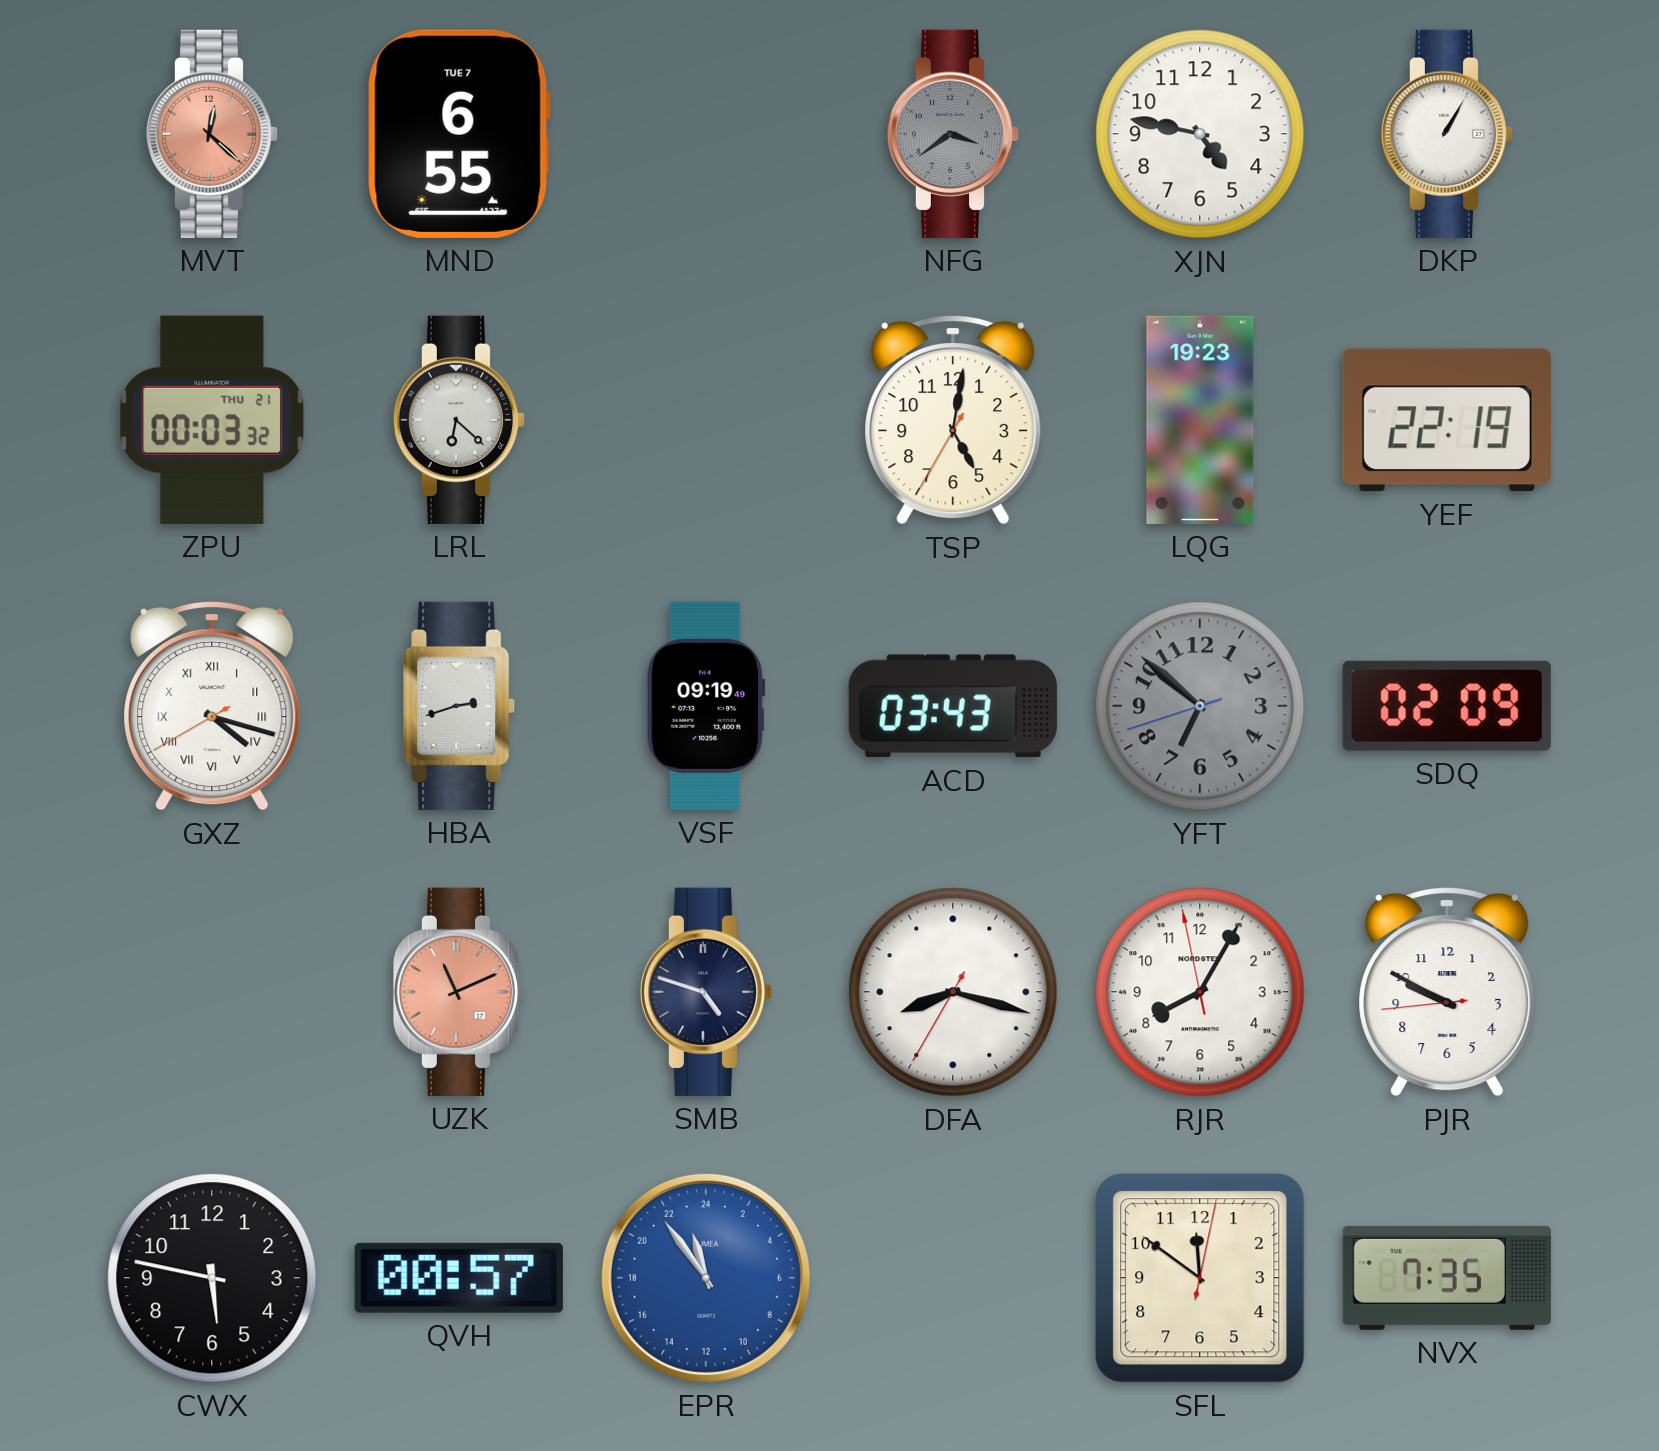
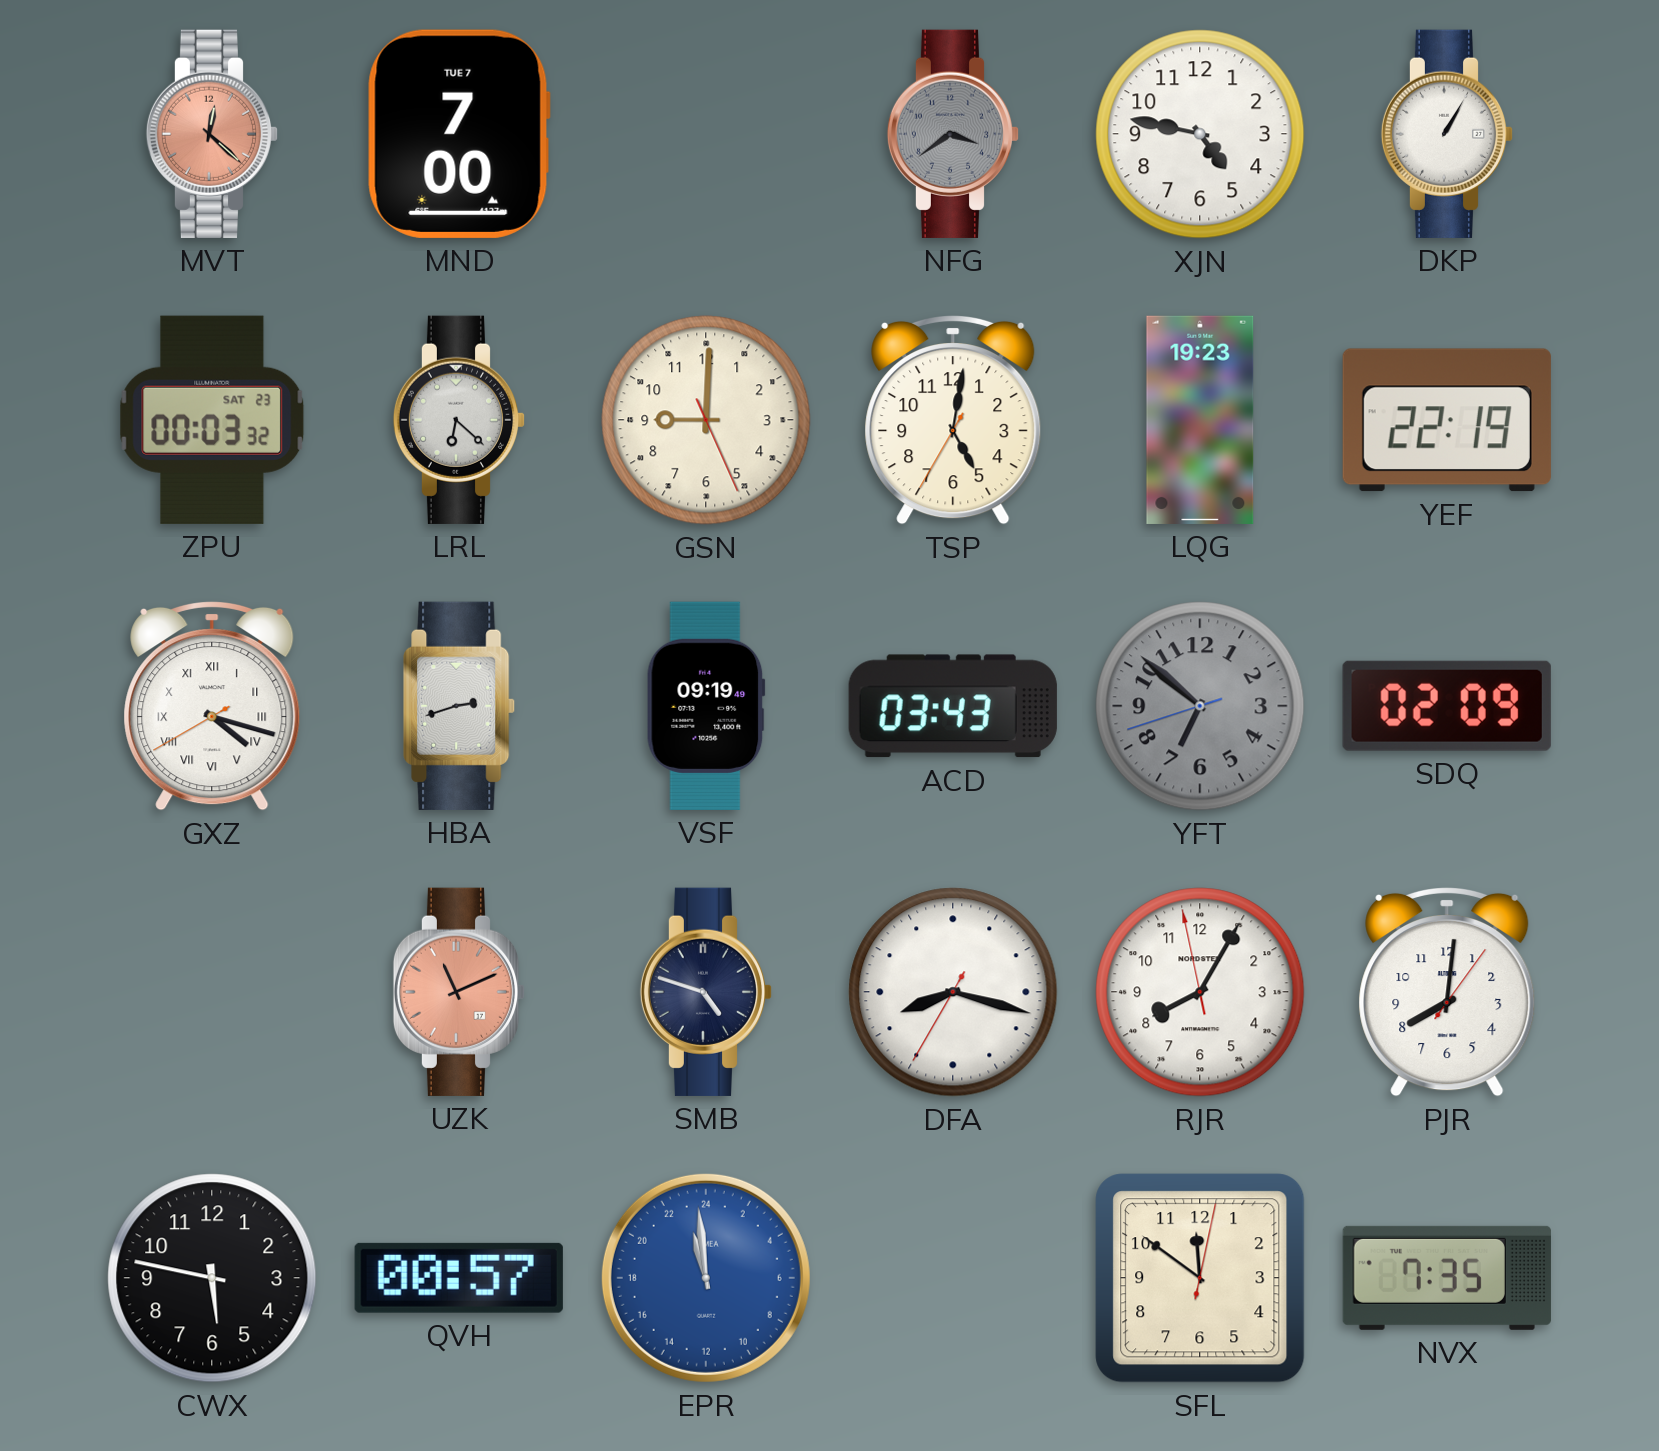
MND: 6:55 -> 7:00 (459, 134)
ZPU date: THU 21 -> SAT 23 (212, 420)
GSN: none -> 9:00 (706, 420)
PJR: 9:49 -> 8:01 (1447, 992)
EPR: 22:54 -> 22:59 (706, 1278)
